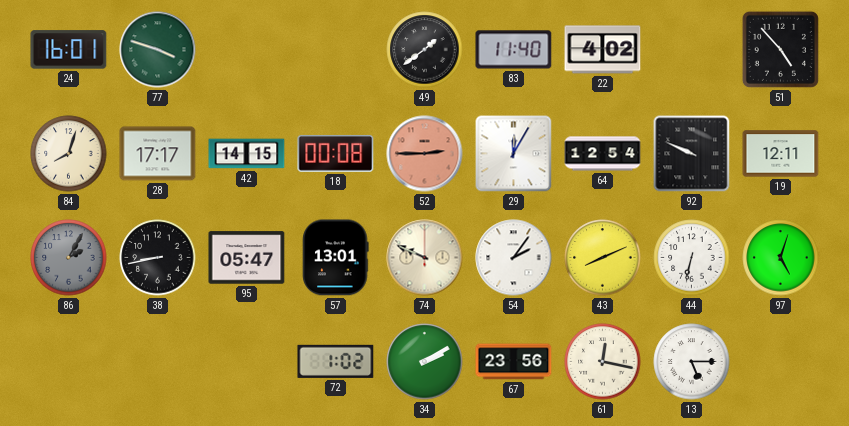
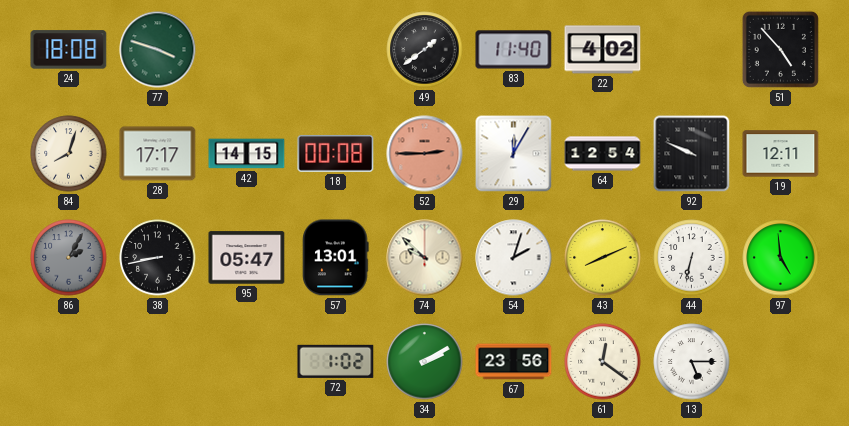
24: 16:01 -> 18:08 (69, 50)
74: 9:49 -> 9:52 (425, 258)
54: 2:06 -> 2:03 (514, 258)
97: 5:03 -> 4:59 (781, 258)
61: 12:17 -> 12:21 (603, 362)
